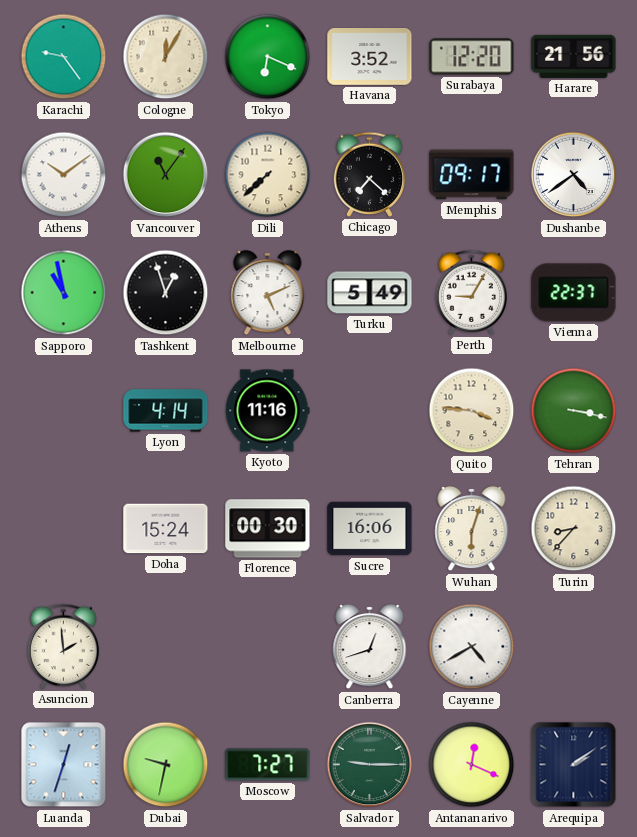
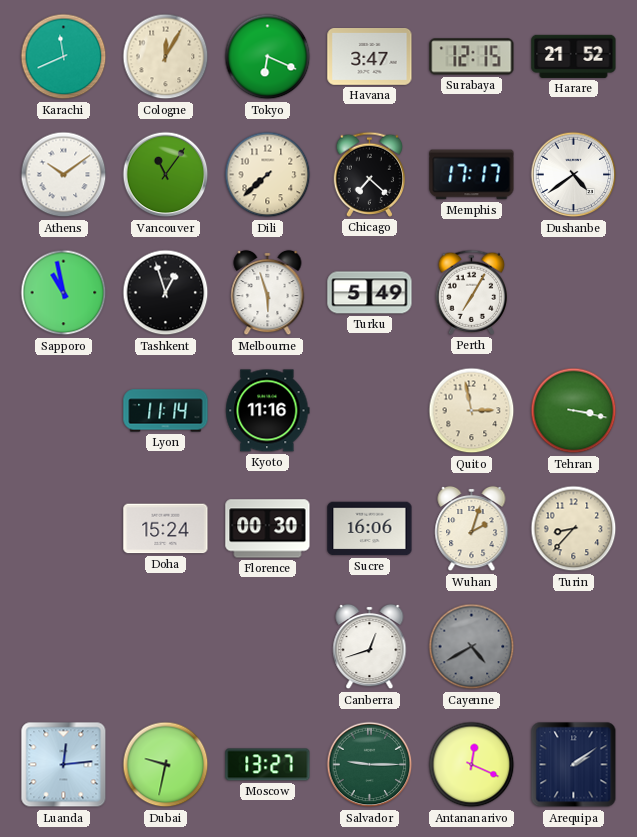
Karachi: 9:24 -> 11:41 (64, 57)
Havana: 3:52 -> 3:47 (370, 57)
Surabaya: 12:20 -> 12:15 (472, 57)
Harare: 21:56 -> 21:52 (574, 56)
Memphis: 09:17 -> 17:17 (472, 175)
Melbourne: 5:11 -> 5:57 (268, 293)
Perth: 9:05 -> 7:05 (471, 292)
Vienna: 22:37 -> none (574, 293)
Lyon: 4:14 -> 11:14 (166, 411)
Quito: 3:46 -> 2:58 (472, 411)
Wuhan: 6:03 -> 2:03 (472, 529)
Asuncion: 1:59 -> none (63, 646)
Cayenne dial: white -> grey (472, 647)
Luanda: 12:33 -> 12:14 (64, 765)
Moscow: 7:27 -> 13:27 (268, 765)
